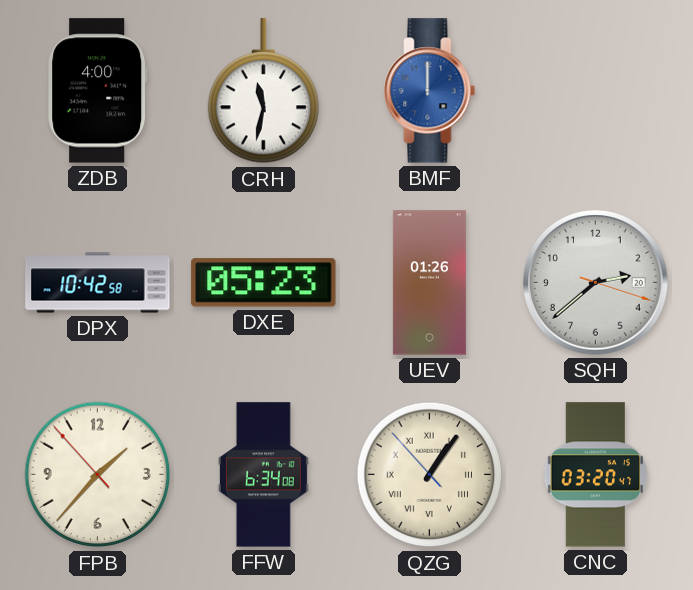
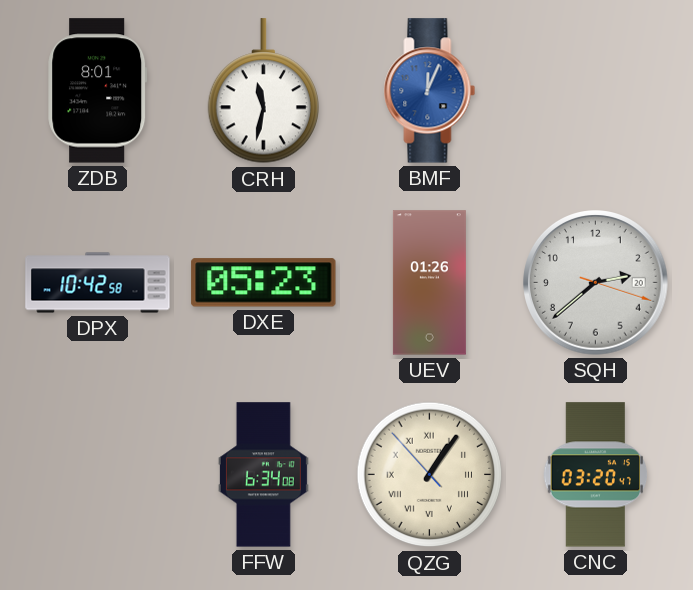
ZDB: 4:00 -> 8:01 (98, 91)
BMF: 12:00 -> 12:04 (430, 91)
FPB: 1:36 -> none (98, 475)
